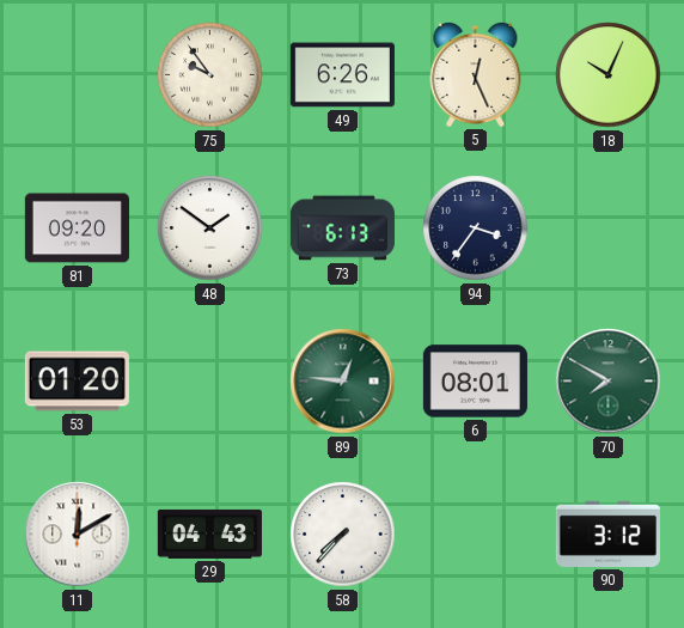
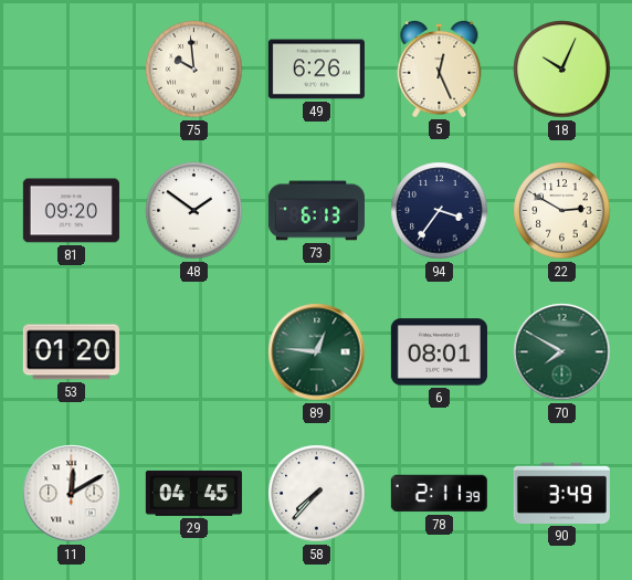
75: 9:54 -> 9:59 (194, 70)
22: none -> 2:50 (562, 211)
29: 04:43 -> 04:45 (193, 493)
78: none -> 2:11 (439, 494)
90: 3:12 -> 3:49 (561, 493)
